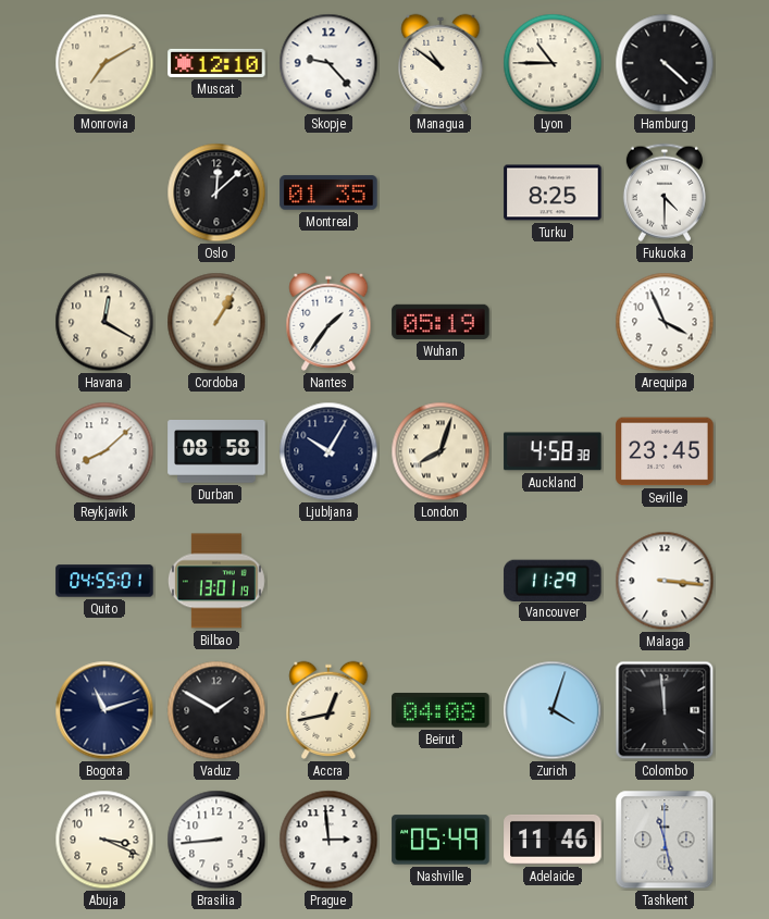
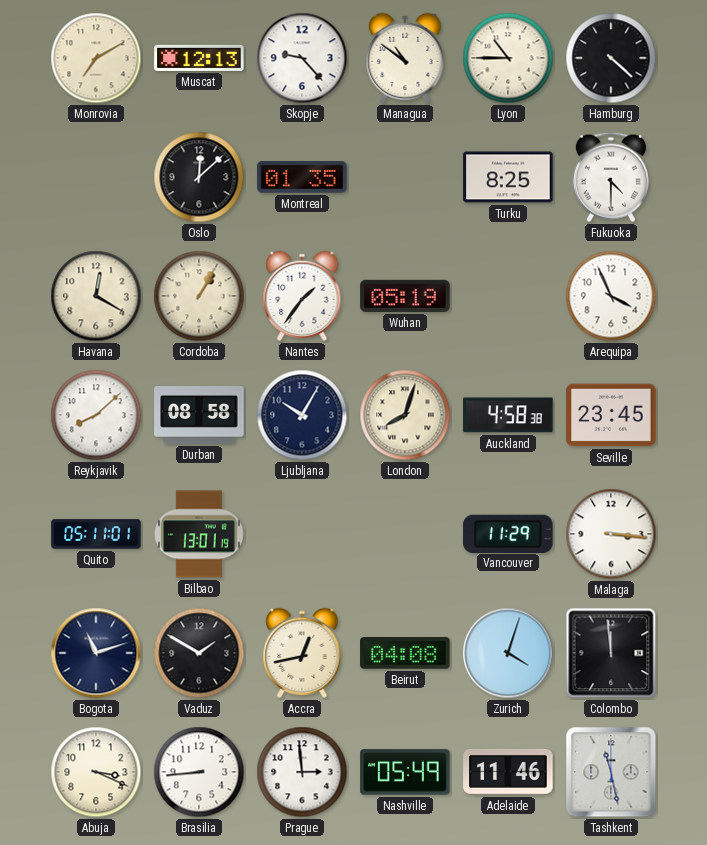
Muscat: 12:10 -> 12:13 (199, 58)
Quito: 04:55 -> 05:11 (96, 534)
